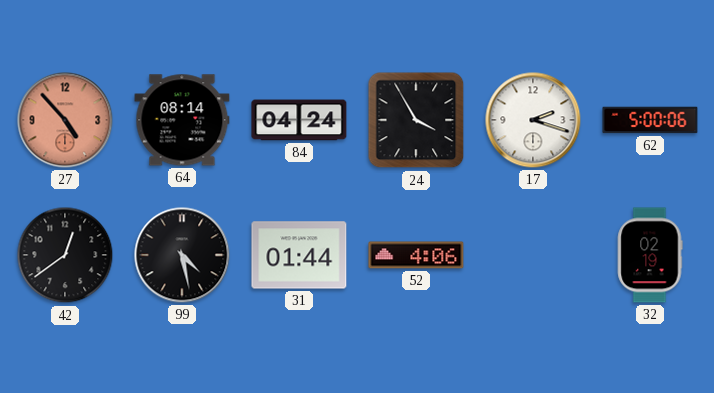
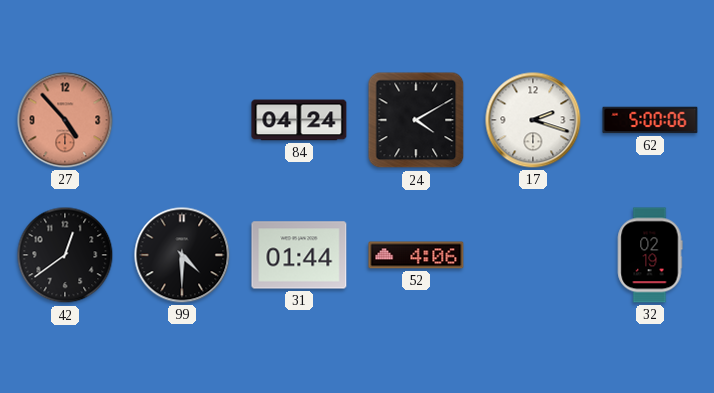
64: 08:14 -> none (182, 120)
24: 3:55 -> 4:10 (416, 120)
99: 4:28 -> 4:30 (182, 255)
